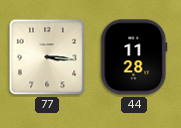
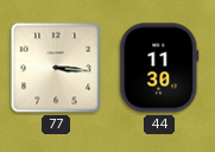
44: 11:28 -> 11:30 (159, 68)
